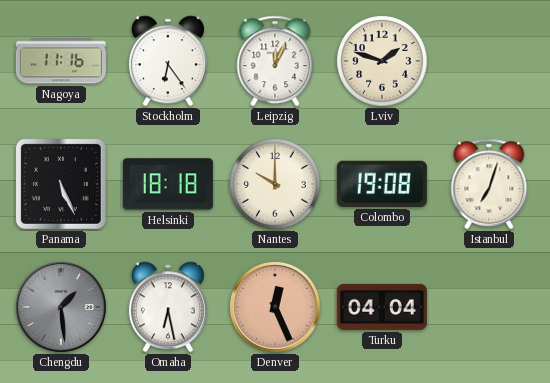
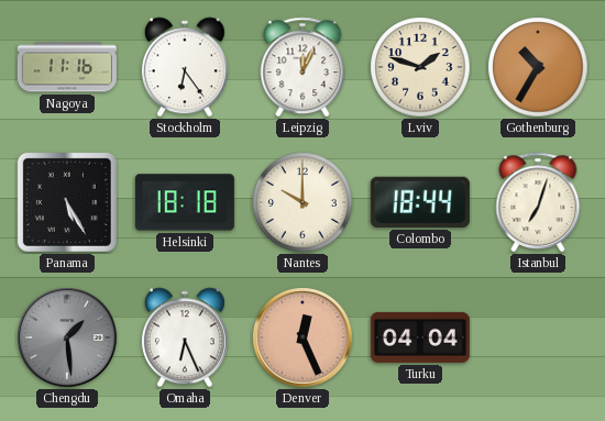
Gothenburg: none -> 10:35 (538, 67)
Panama: 5:26 -> 5:25 (67, 202)
Colombo: 19:08 -> 18:44 (420, 202)
Omaha: 6:28 -> 6:26 (185, 337)
